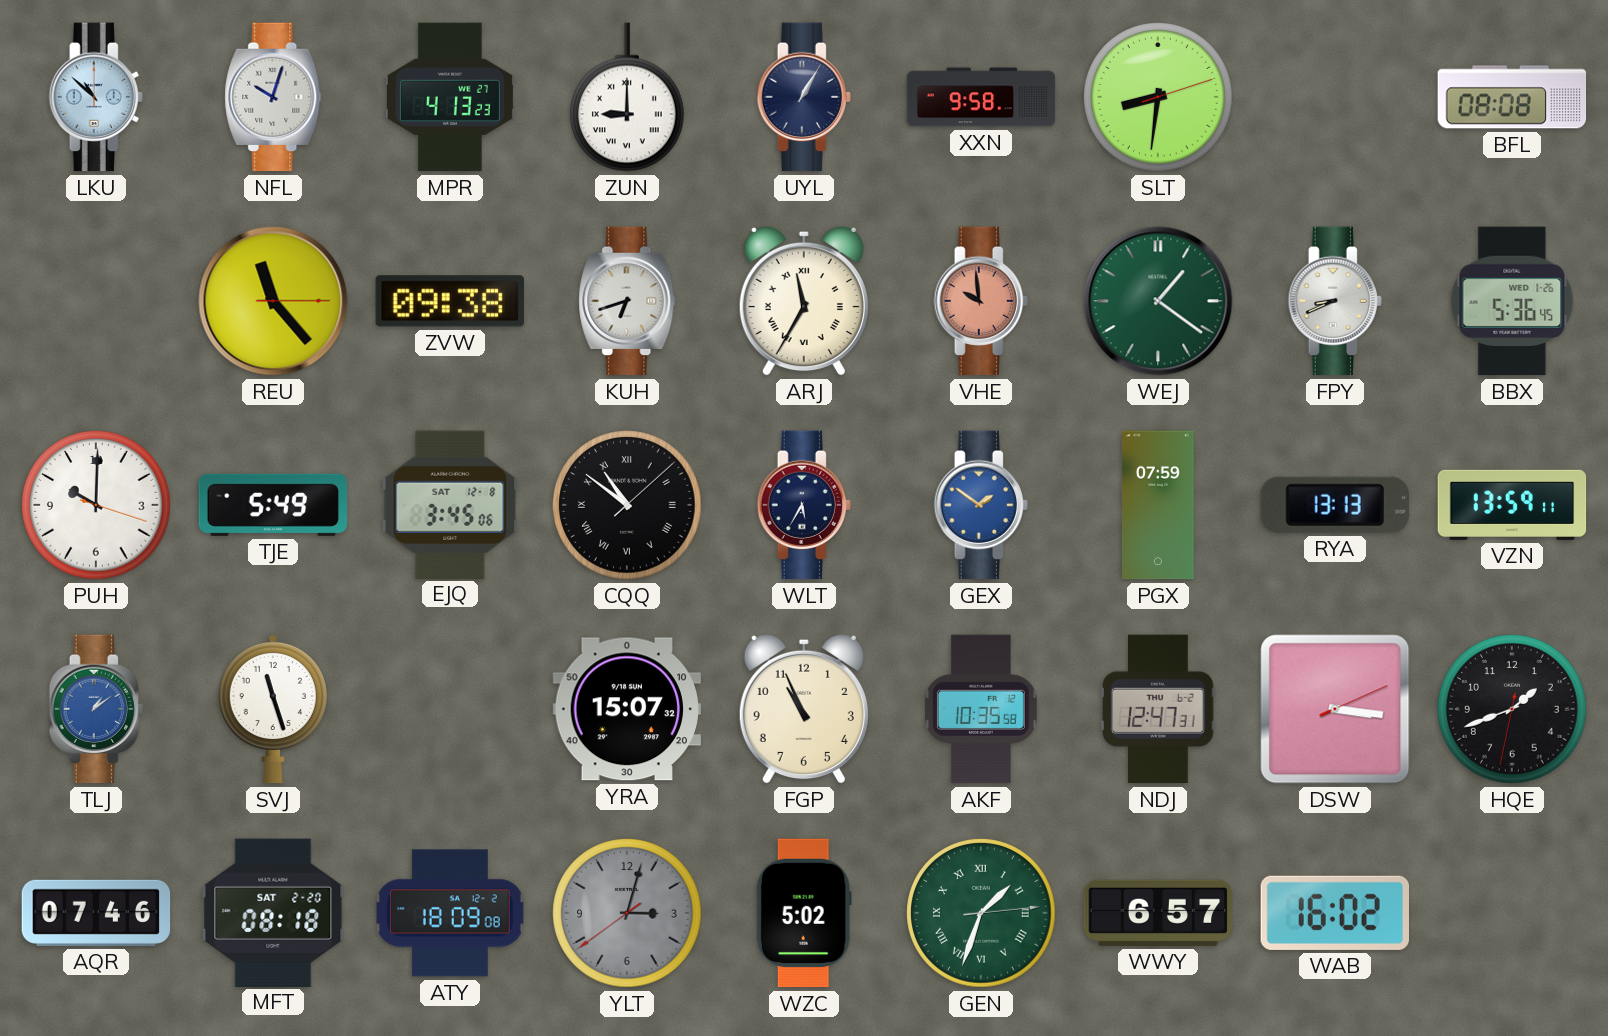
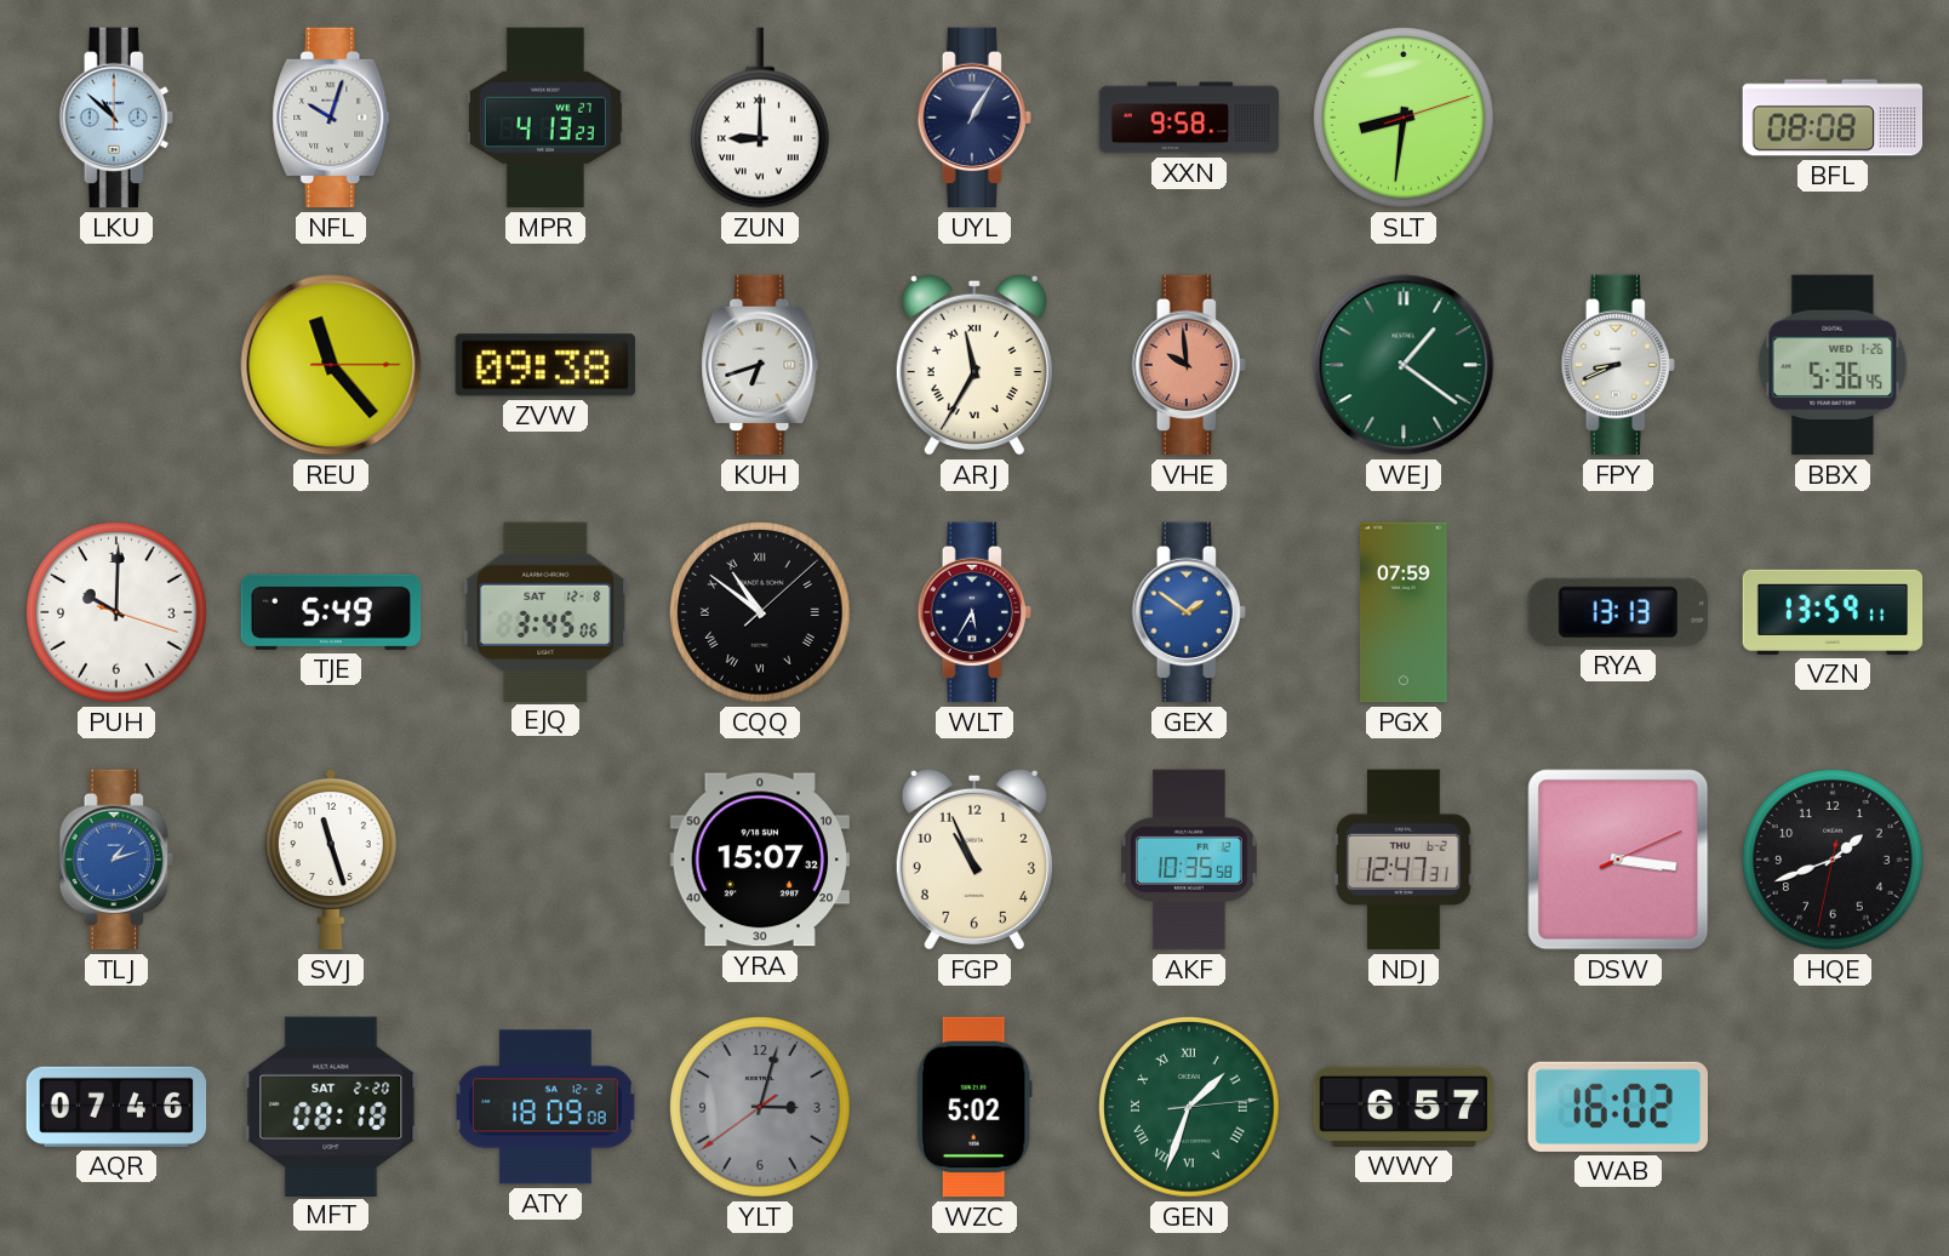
TLJ: 1:09 -> 1:12 (116, 860)
